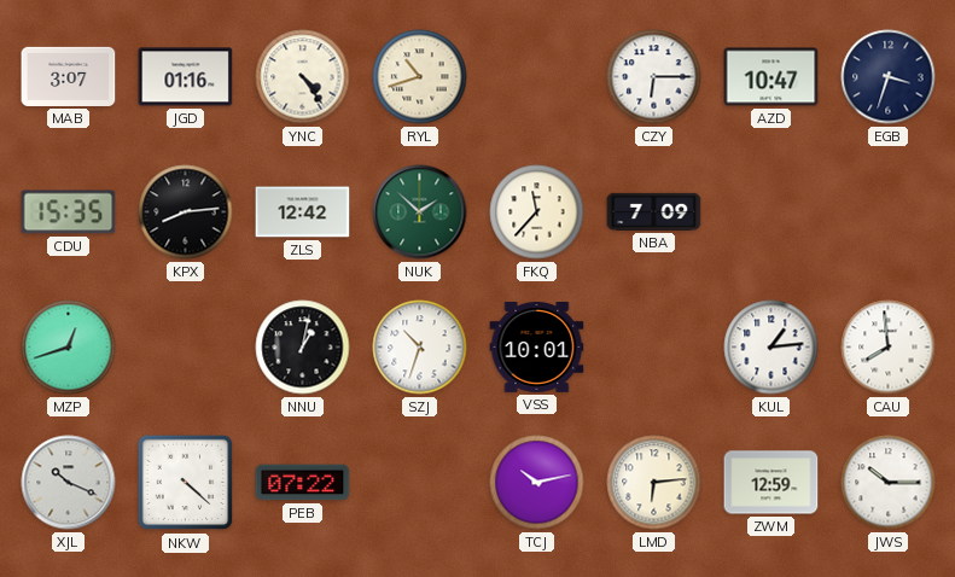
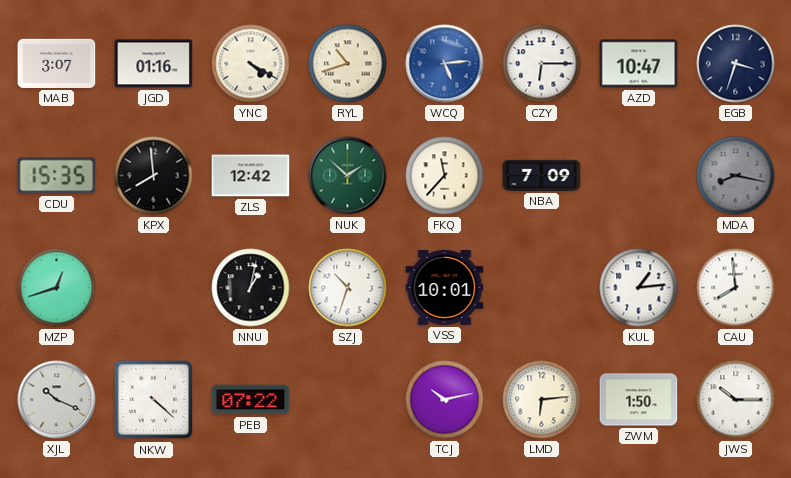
YNC: 4:24 -> 4:20 (251, 64)
WCQ: none -> 5:14 (445, 64)
KPX: 8:14 -> 7:59 (154, 176)
MDA: none -> 8:17 (736, 176)
ZWM: 12:59 -> 1:50 (639, 400)
